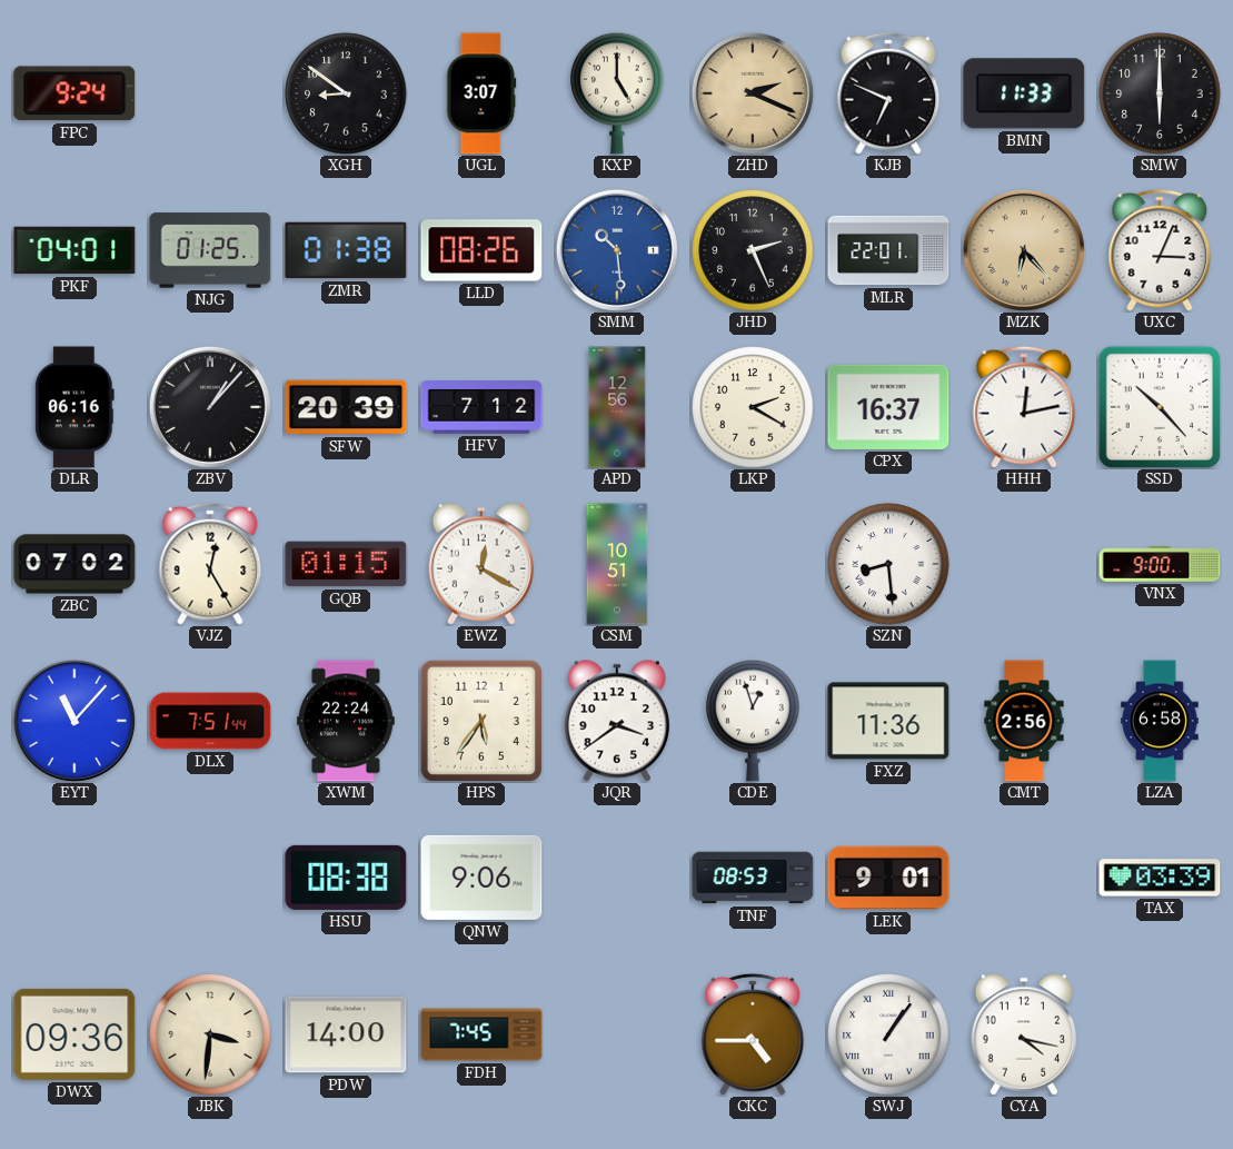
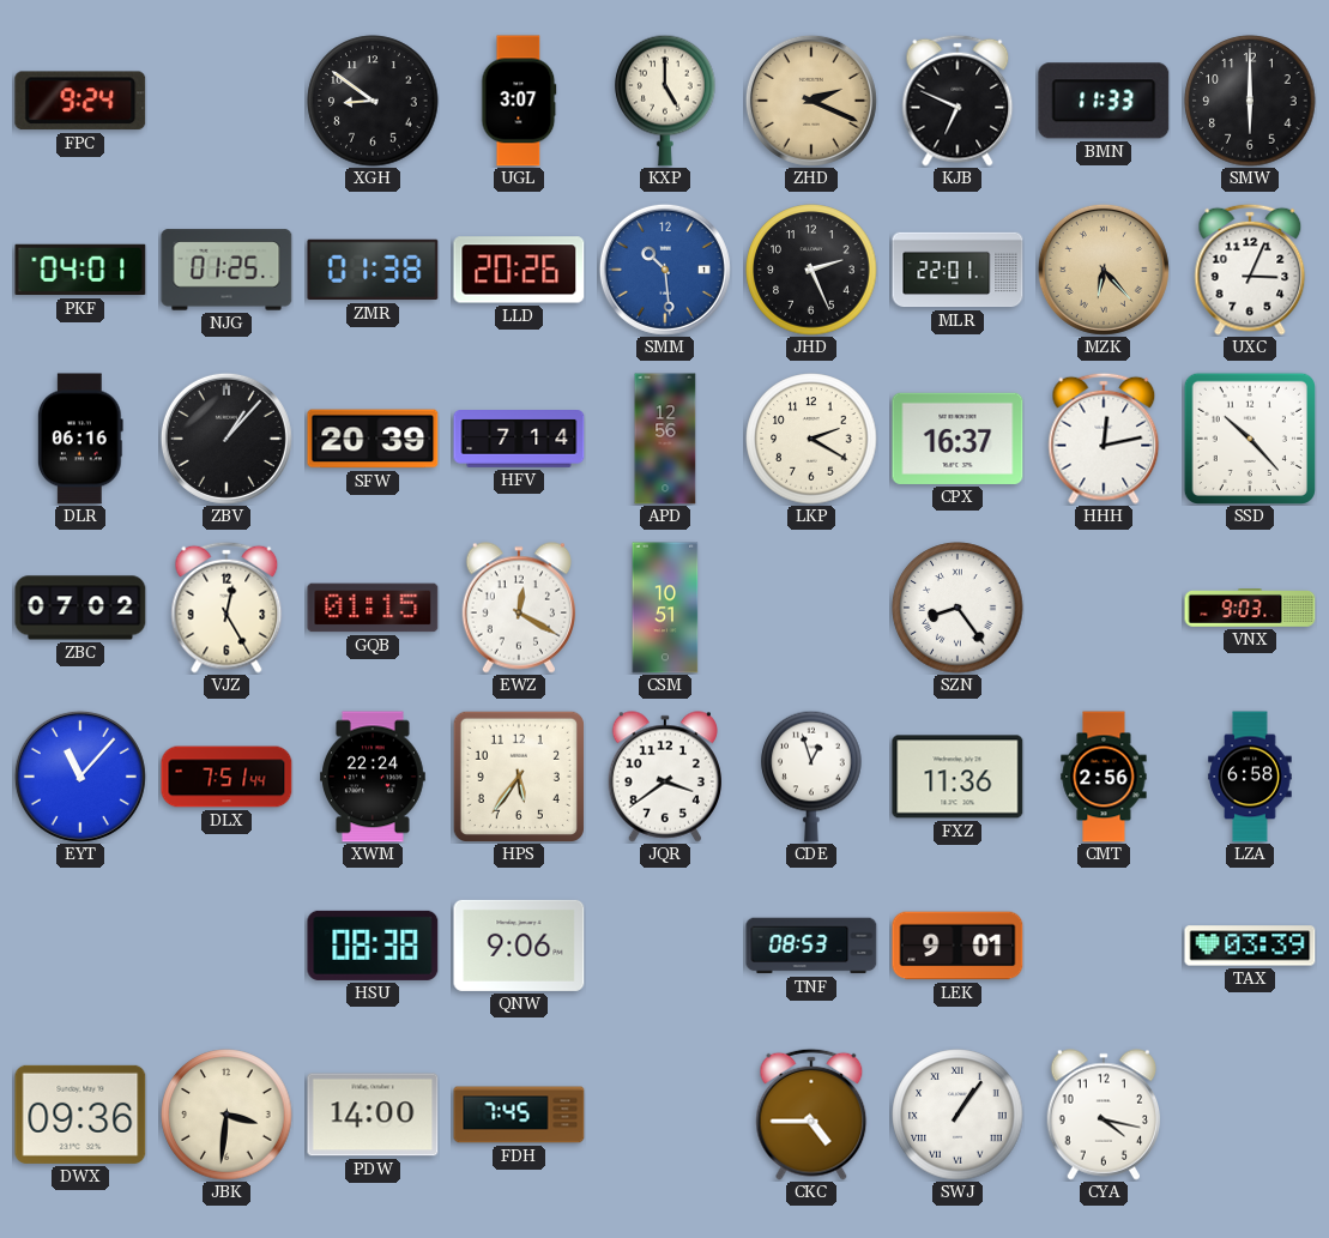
LLD: 08:26 -> 20:26 (519, 270)
HFV: 7:12 -> 7:14 (519, 440)
SZN: 8:29 -> 8:24 (958, 608)
VNX: 9:00 -> 9:03 (1250, 609)
